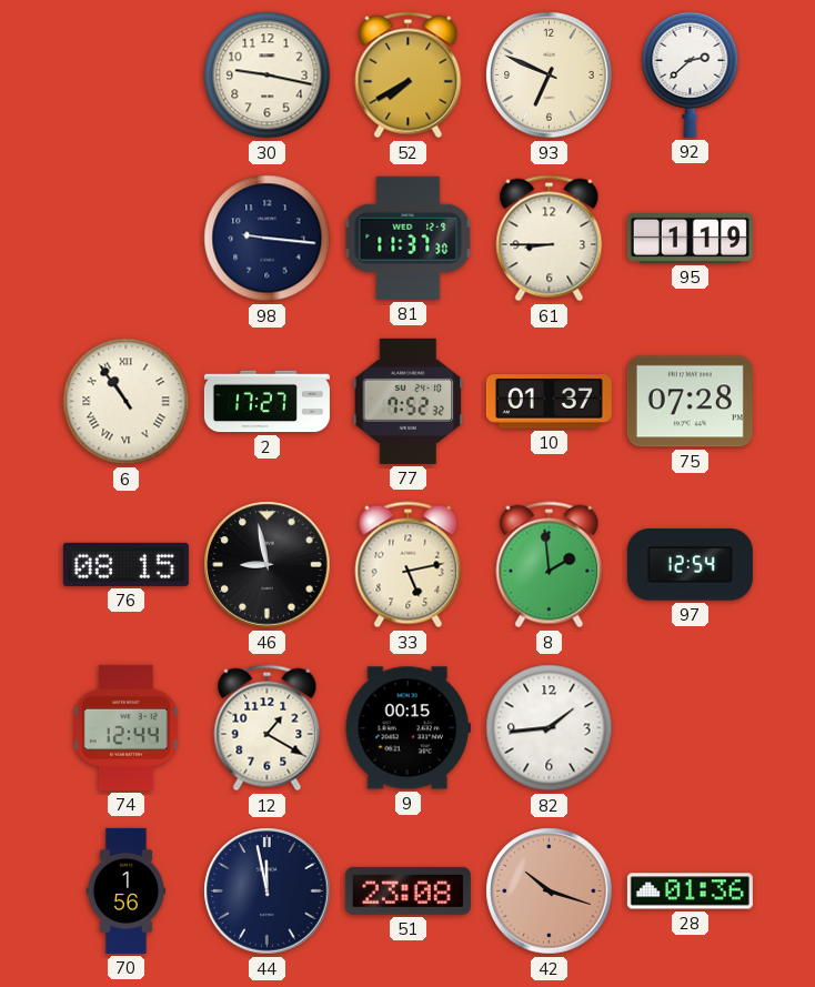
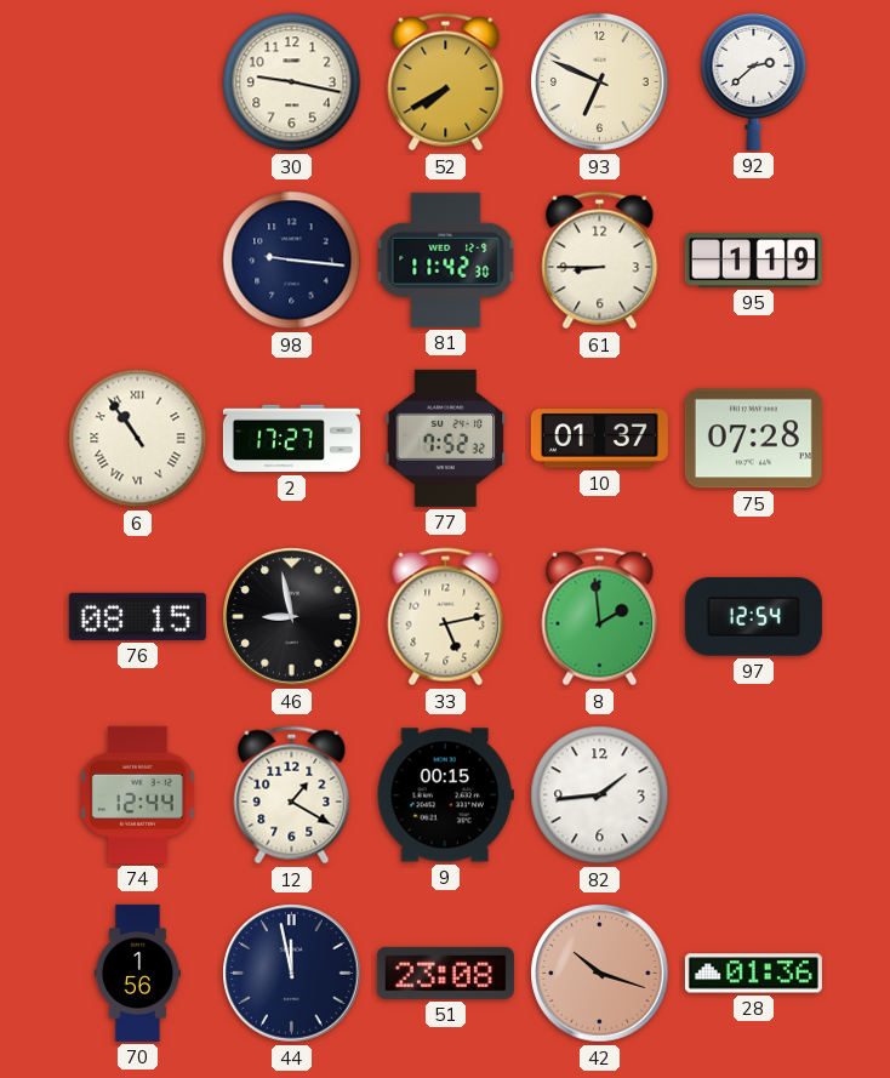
81: 11:37 -> 11:42 (446, 259)
